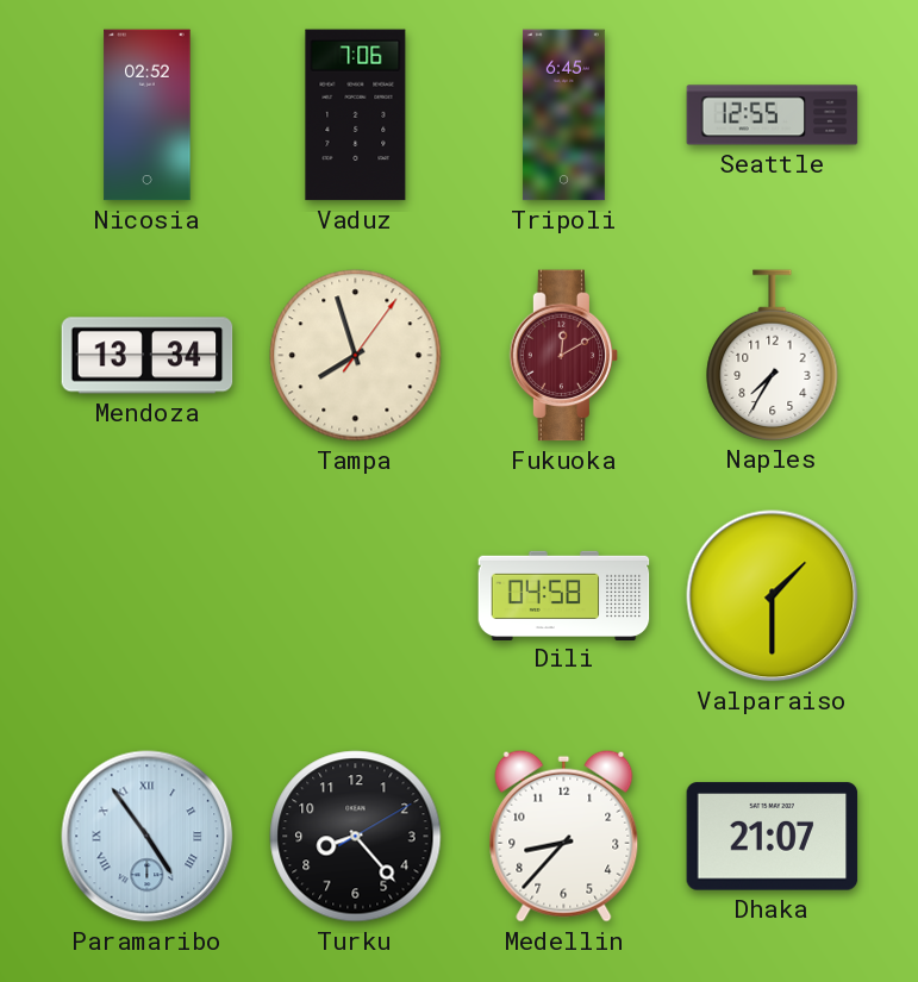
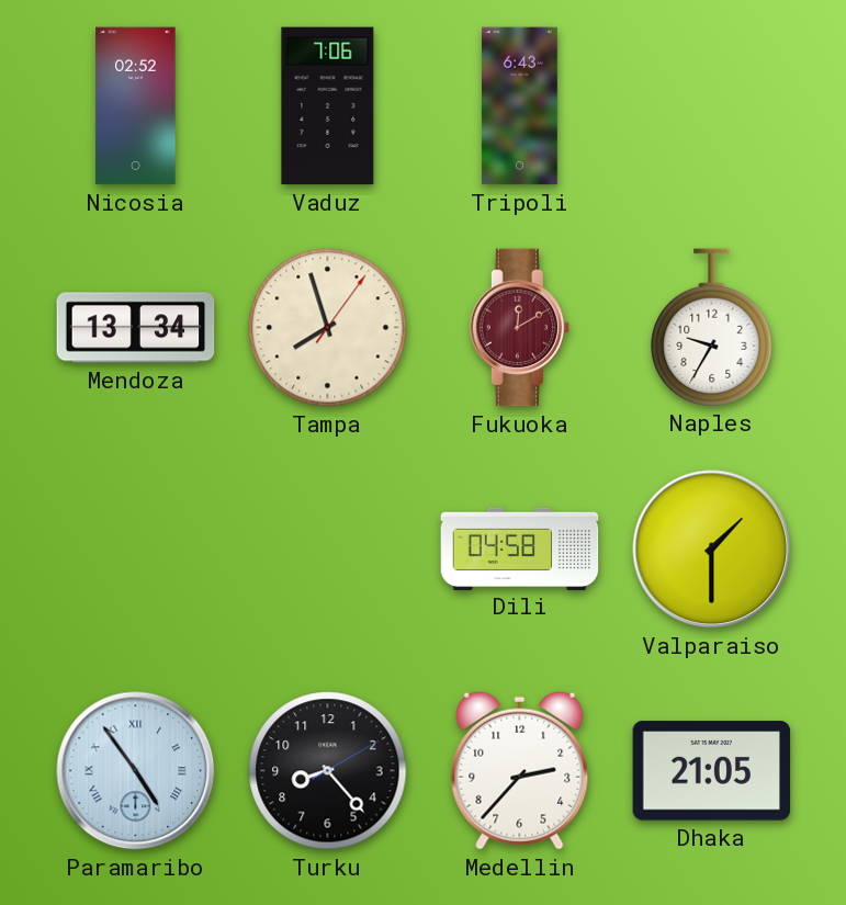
Tripoli: 6:45 -> 6:43 (519, 106)
Seattle: 12:55 -> none (773, 115)
Naples: 7:35 -> 9:35 (712, 327)
Medellin: 8:37 -> 2:37 (520, 770)
Dhaka: 21:07 -> 21:05 (712, 771)
